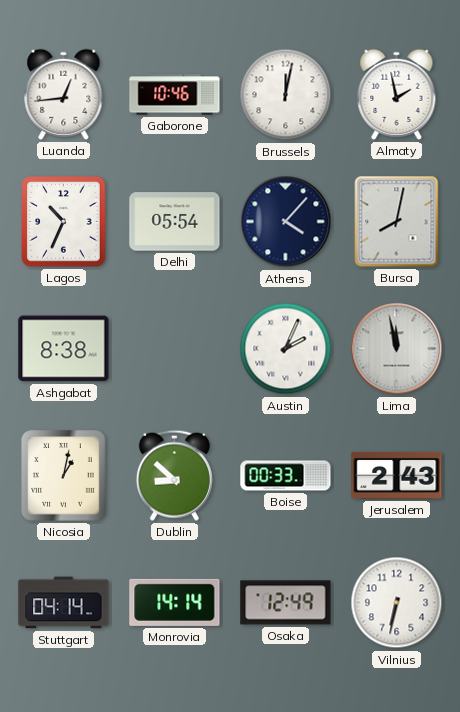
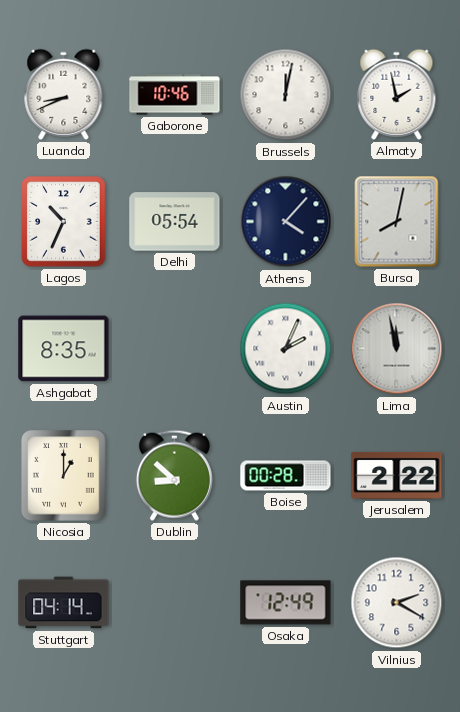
Luanda: 12:44 -> 8:41 (64, 94)
Ashgabat: 8:38 -> 8:35 (64, 349)
Nicosia: 1:02 -> 1:00 (64, 476)
Boise: 00:33 -> 00:28 (286, 476)
Jerusalem: 2:43 -> 2:22 (397, 475)
Monrovia: 14:14 -> none (175, 602)
Vilnius: 6:32 -> 2:20 (397, 603)
